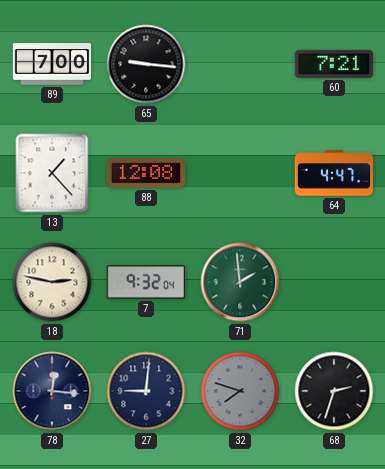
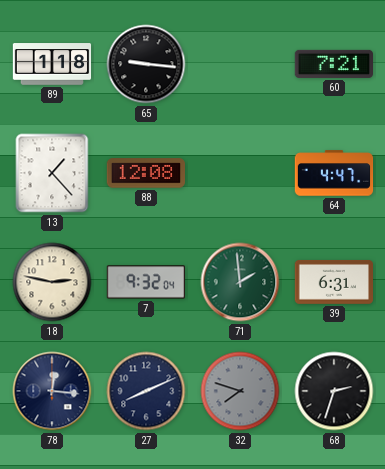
89: 7:00 -> 1:18 (52, 64)
39: none -> 6:31 (334, 282)
27: 9:01 -> 8:11 (146, 391)
